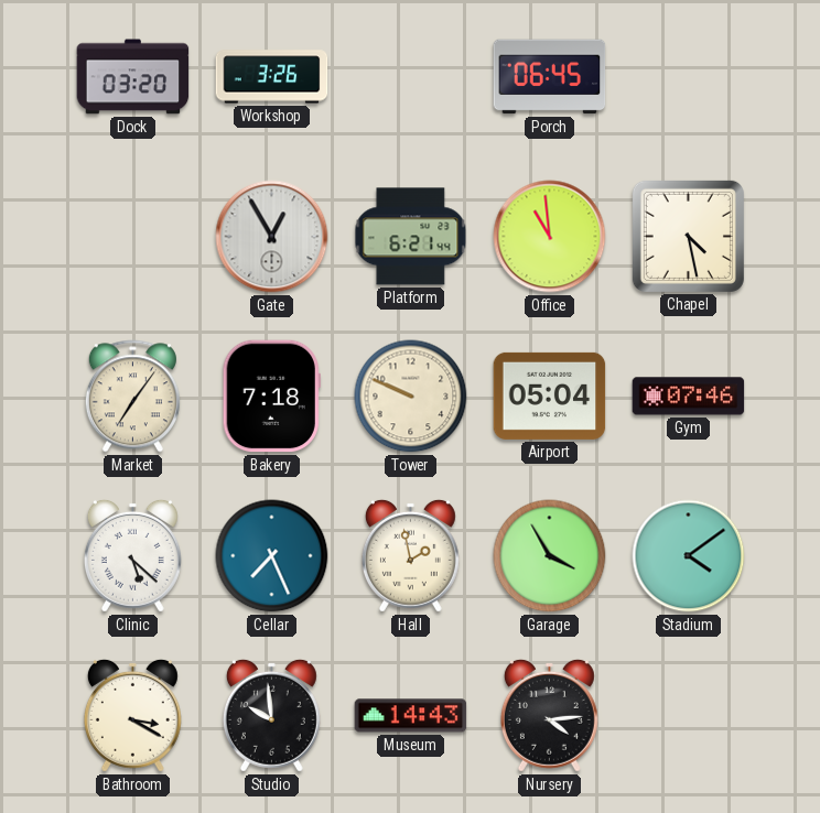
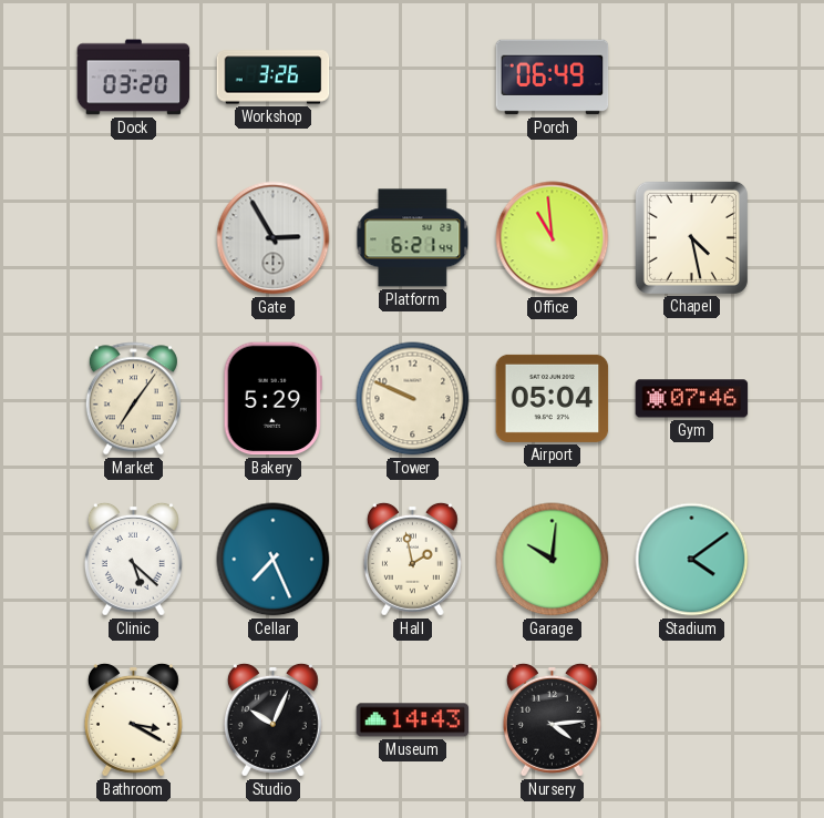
Porch: 06:45 -> 06:49 (553, 78)
Gate: 12:55 -> 2:55 (274, 238)
Bakery: 7:18 -> 5:29 (272, 399)
Garage: 3:55 -> 10:01 (553, 560)
Studio: 9:59 -> 10:04 (272, 719)
